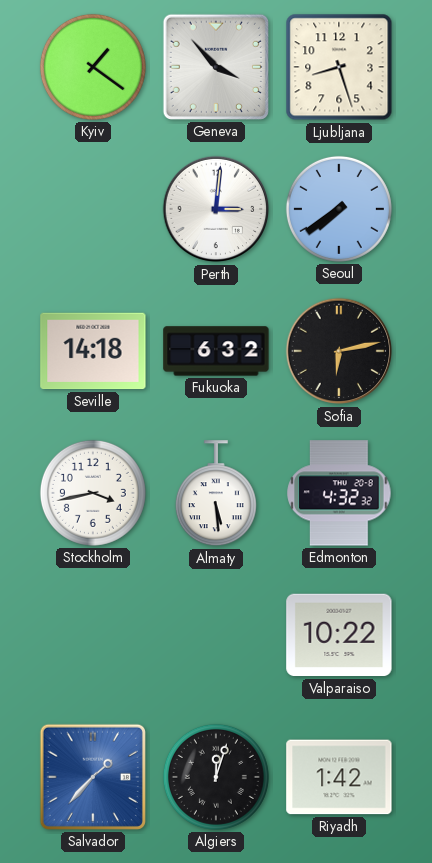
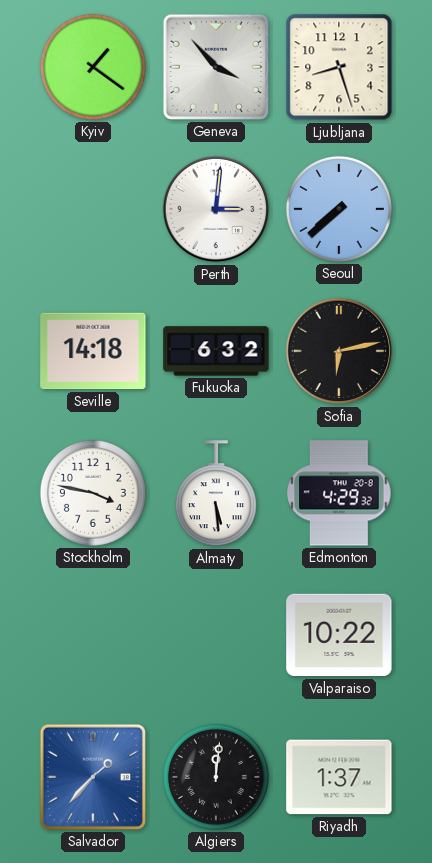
Seoul: 7:39 -> 7:38 (339, 209)
Stockholm: 3:43 -> 3:47 (93, 493)
Edmonton: 4:32 -> 4:29 (339, 493)
Algiers: 12:03 -> 12:01 (216, 777)
Riyadh: 1:42 -> 1:37 (339, 777)
